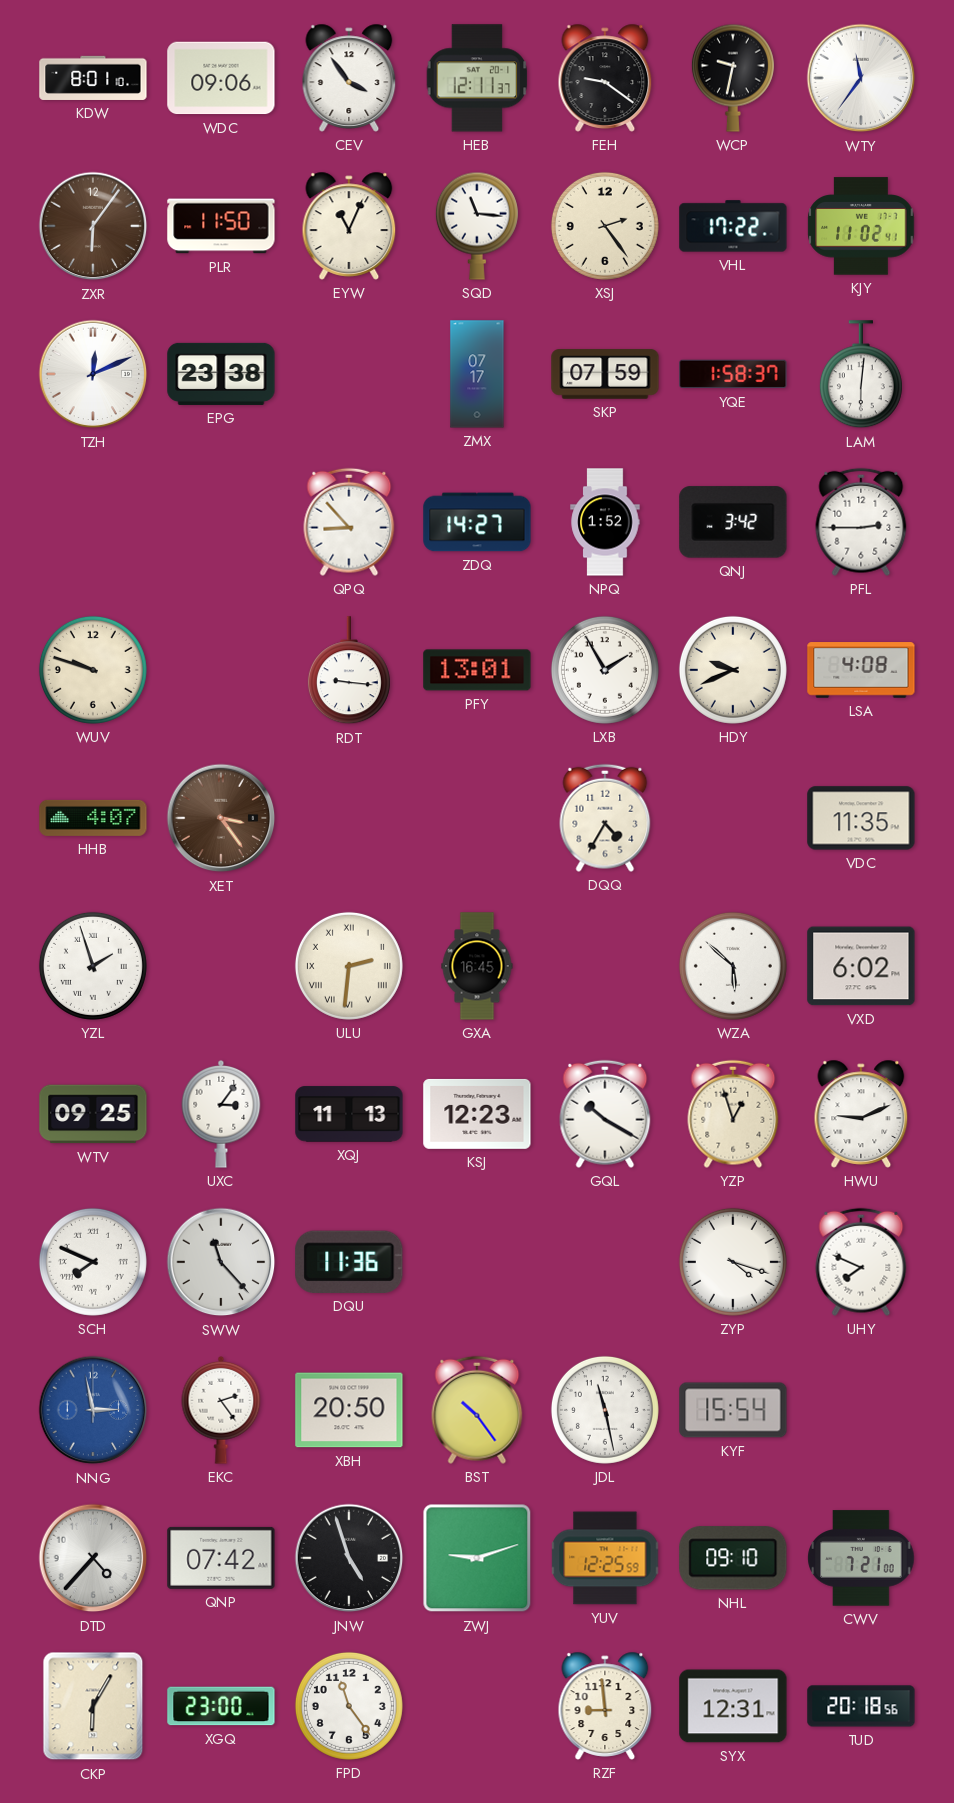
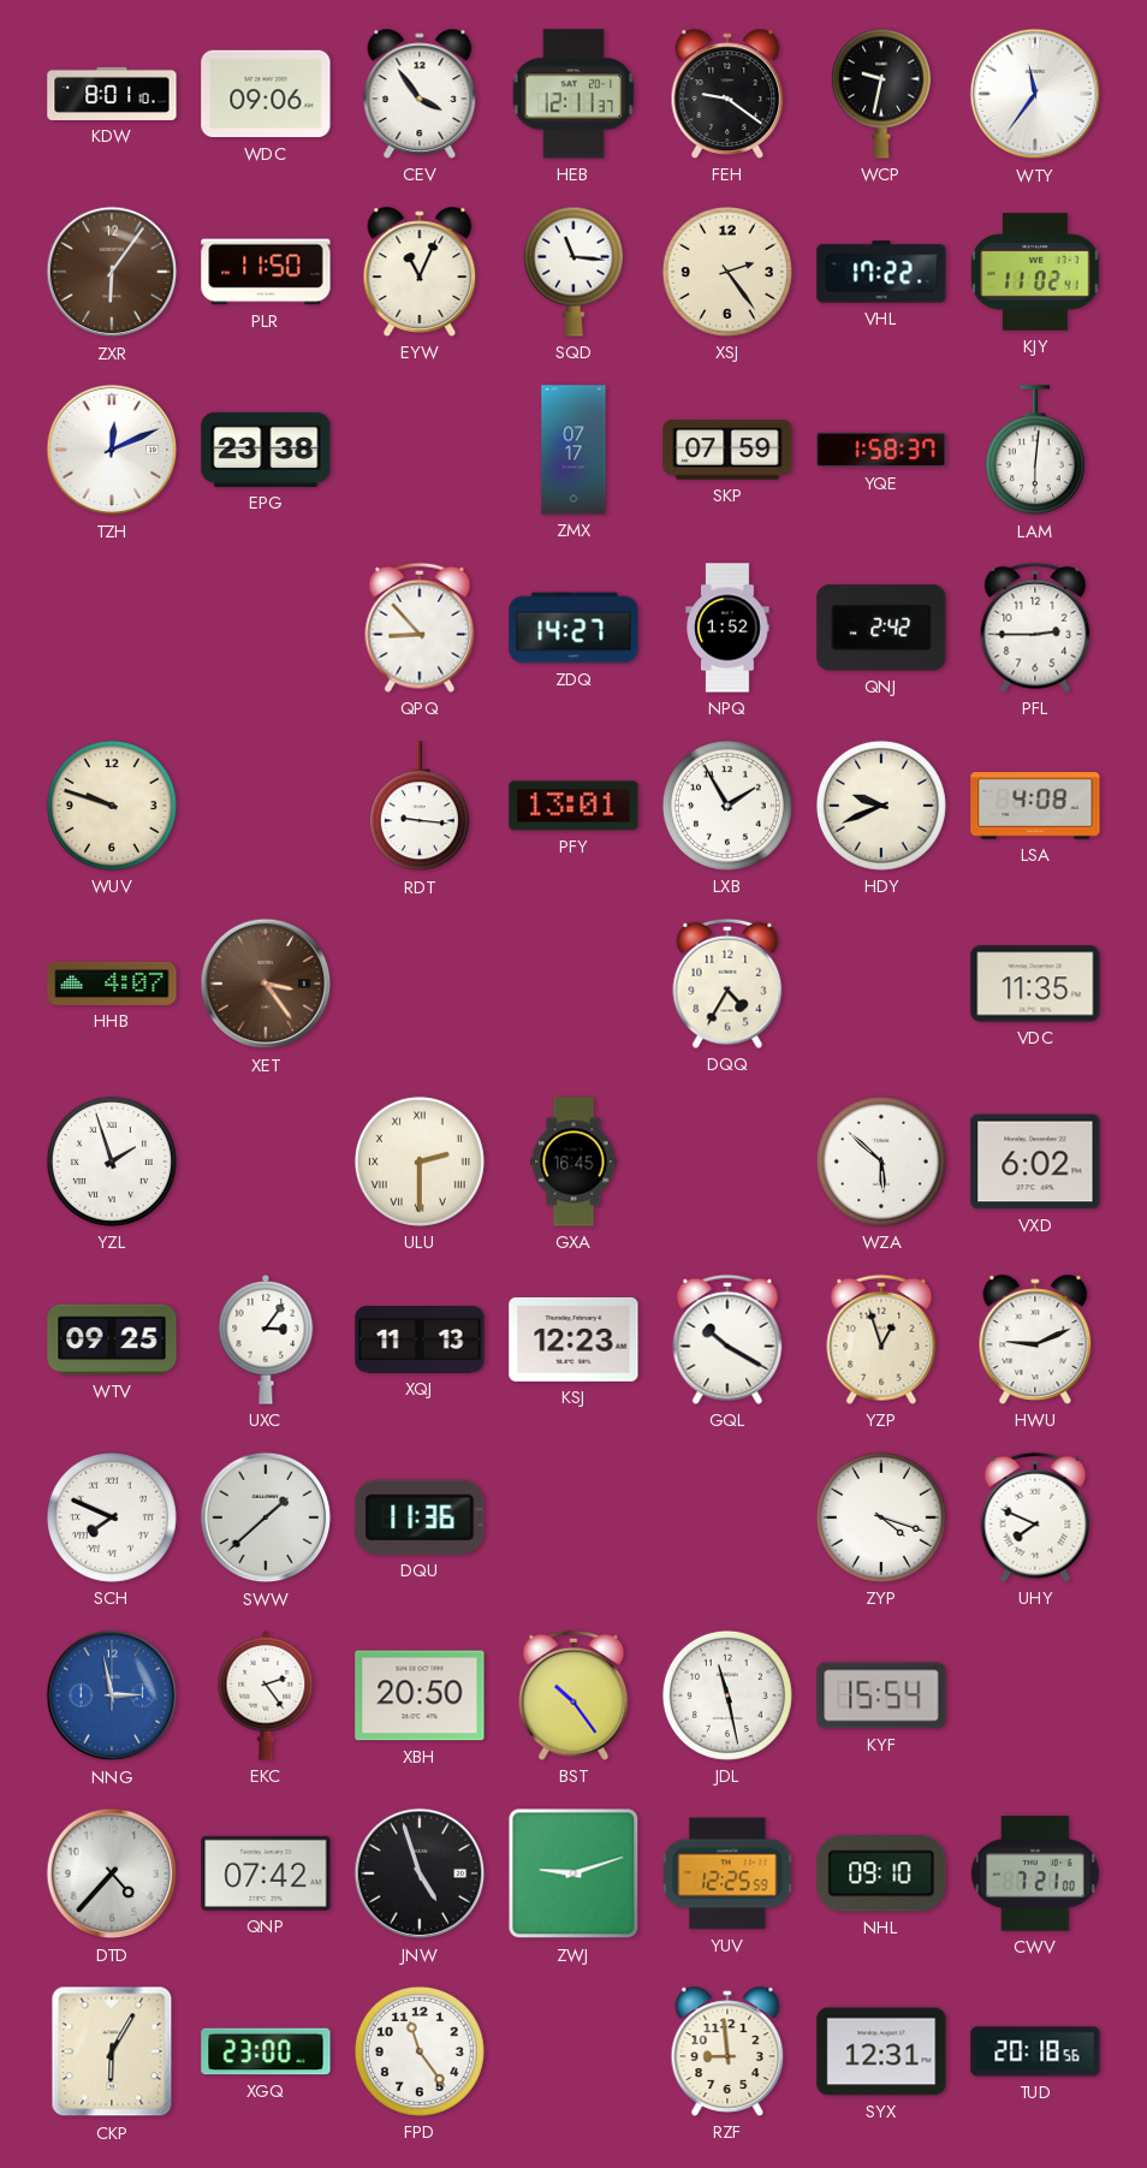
QNJ: 3:42 -> 2:42 (881, 628)
ULU: 2:31 -> 2:30 (420, 1162)
SWW: 11:23 -> 1:38 (266, 1517)
